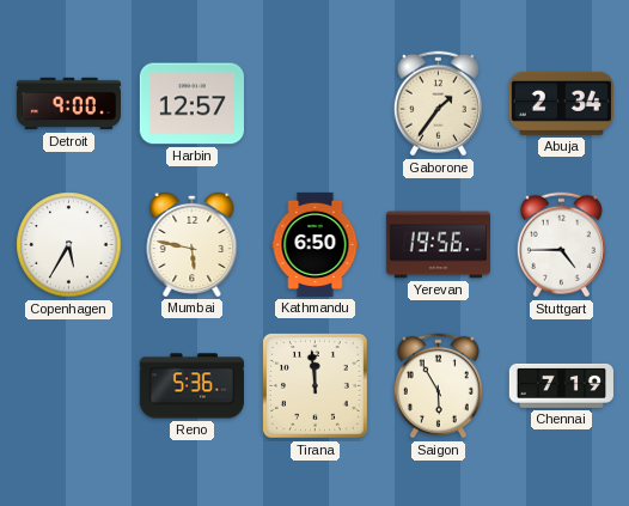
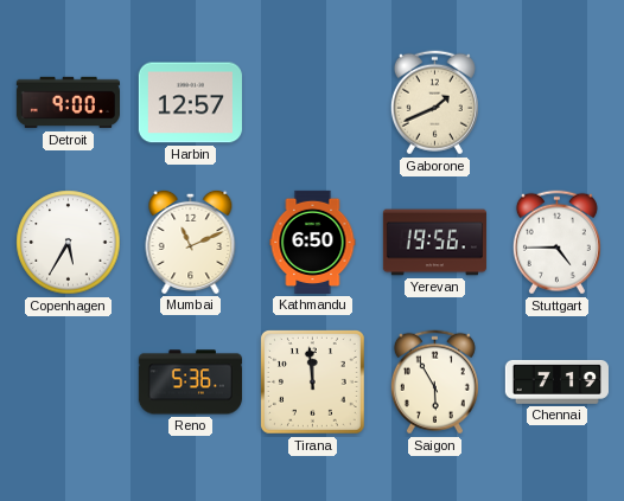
Gaborone: 1:36 -> 1:41 (434, 103)
Abuja: 2:34 -> none (561, 103)
Mumbai: 5:47 -> 11:11 (191, 242)
